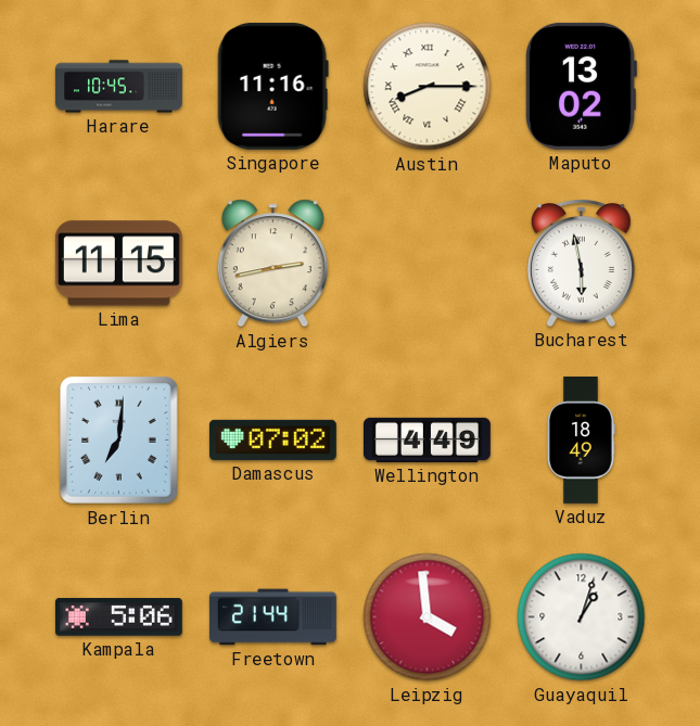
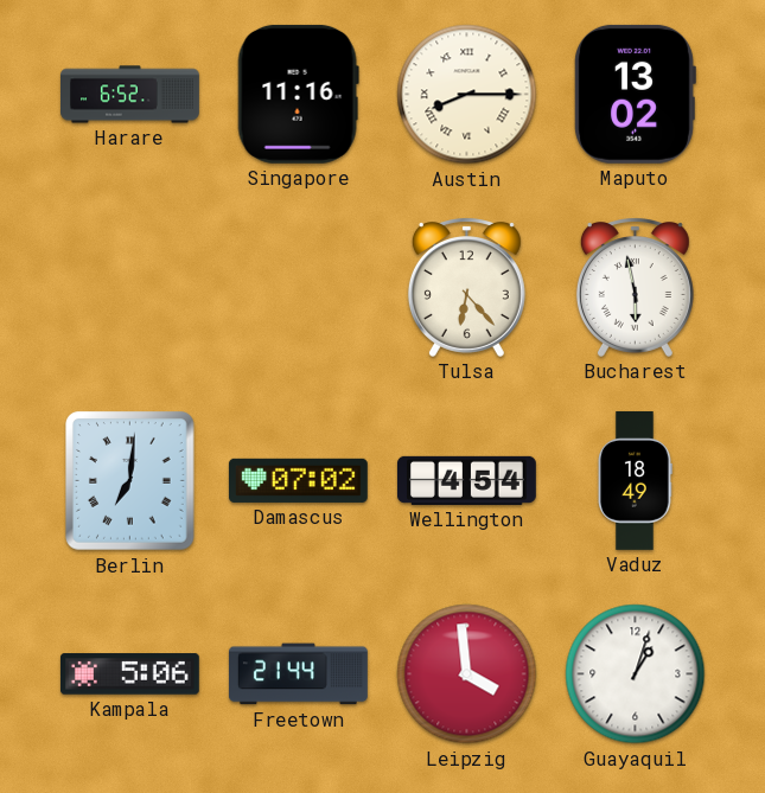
Harare: 10:45 -> 6:52 (130, 95)
Lima: 11:15 -> none (118, 264)
Algiers: 2:43 -> none (272, 264)
Tulsa: none -> 6:23 (466, 287)
Wellington: 4:49 -> 4:54 (466, 480)
